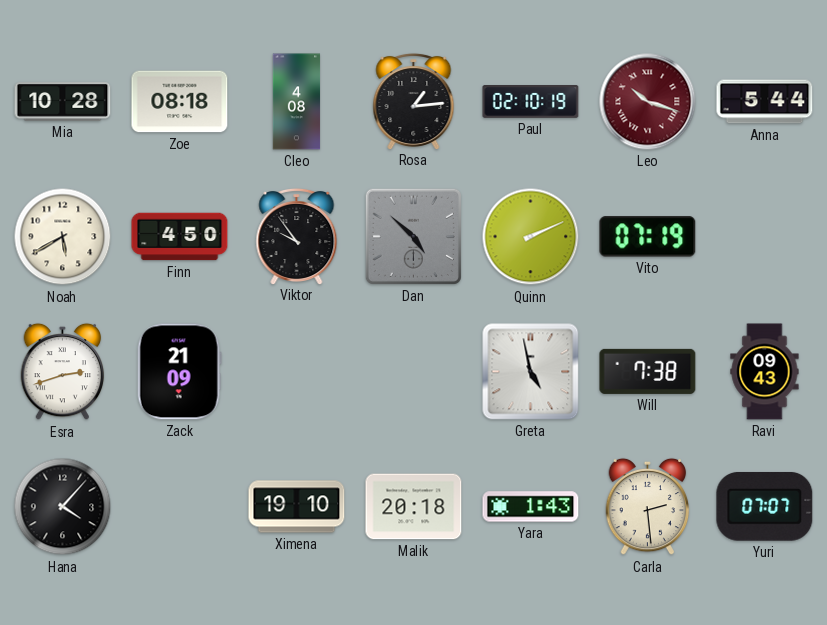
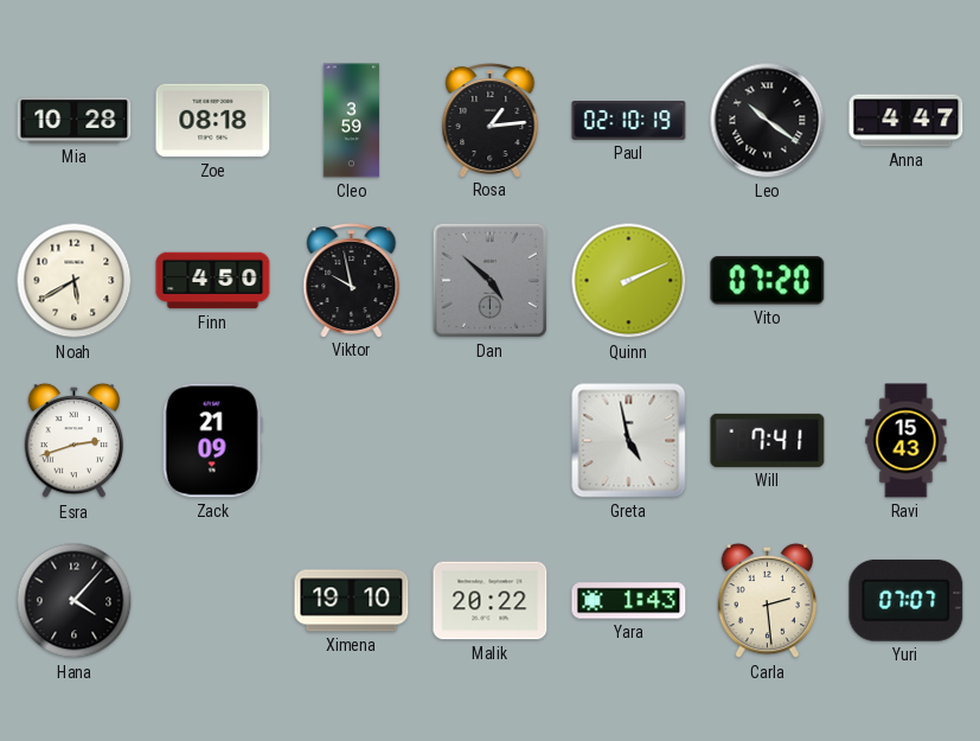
Cleo: 4:08 -> 3:59 (352, 121)
Leo: 10:18 -> 10:21 (768, 121)
Leo dial: burgundy -> black (768, 121)
Anna: 5:44 -> 4:47 (907, 121)
Viktor: 9:54 -> 9:58 (352, 280)
Vito: 07:19 -> 07:20 (768, 281)
Will: 7:38 -> 7:41 (768, 440)
Ravi: 09:43 -> 15:43 (907, 441)
Malik: 20:18 -> 20:22 (491, 601)
